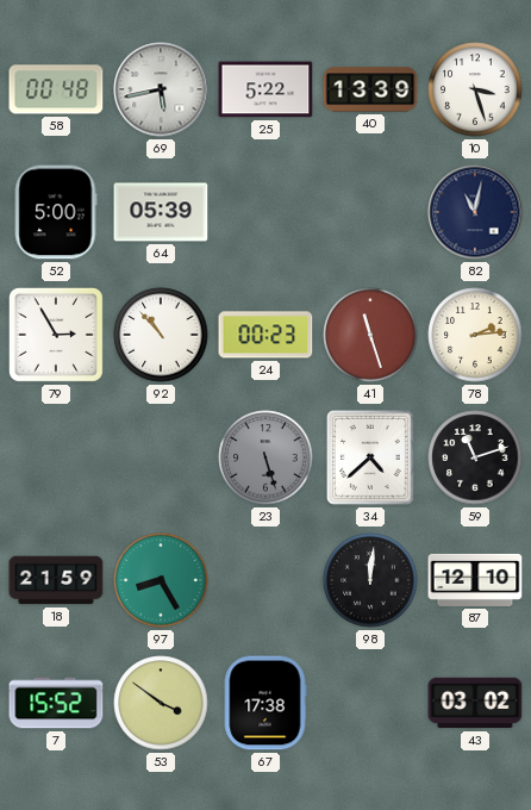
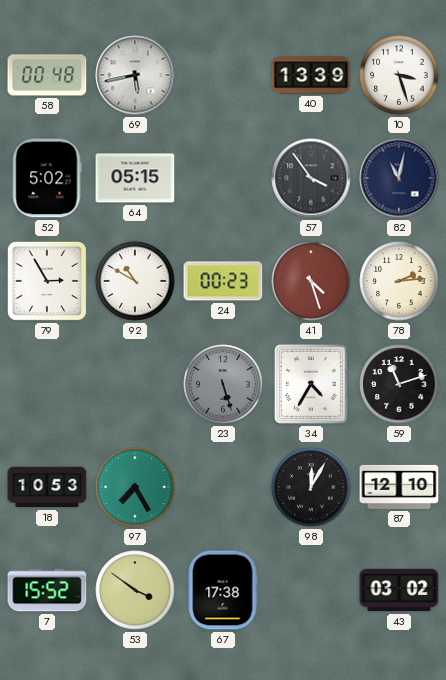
25: 5:22 -> none (265, 89)
52: 5:00 -> 5:02 (47, 178)
64: 05:39 -> 05:15 (135, 178)
57: none -> 3:54 (311, 178)
92: 10:53 -> 10:50 (135, 281)
41: 11:27 -> 4:27 (311, 281)
34: 4:38 -> 4:35 (312, 385)
18: 21:59 -> 10:53 (47, 487)
97: 8:25 -> 7:25 (135, 487)
98: 12:01 -> 12:05 (311, 487)
